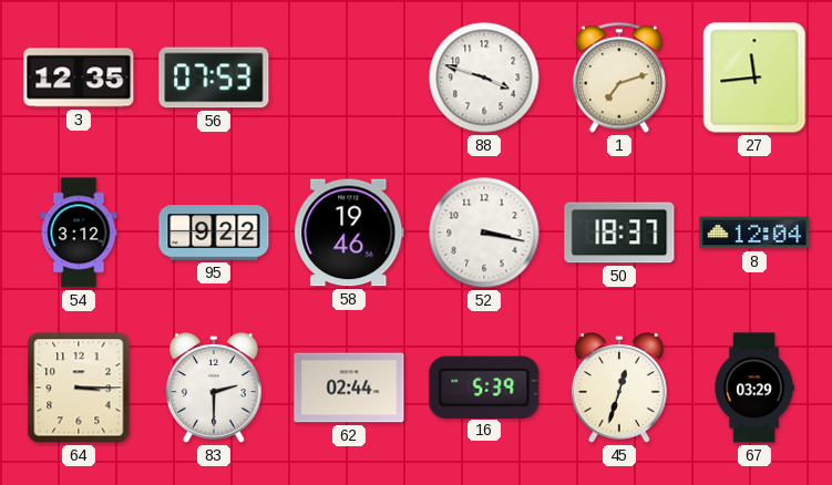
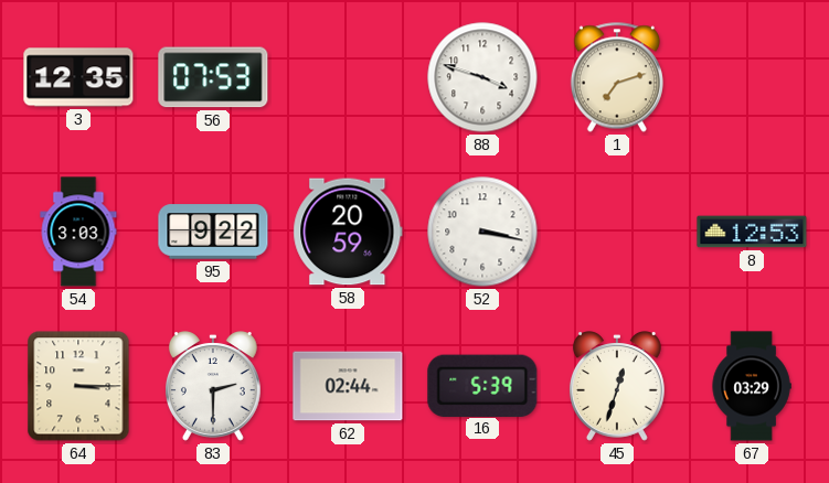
27: 11:44 -> none (754, 78)
54: 3:12 -> 3:03 (78, 232)
58: 19:46 -> 20:59 (348, 232)
50: 18:37 -> none (619, 233)
8: 12:04 -> 12:53 (752, 232)
